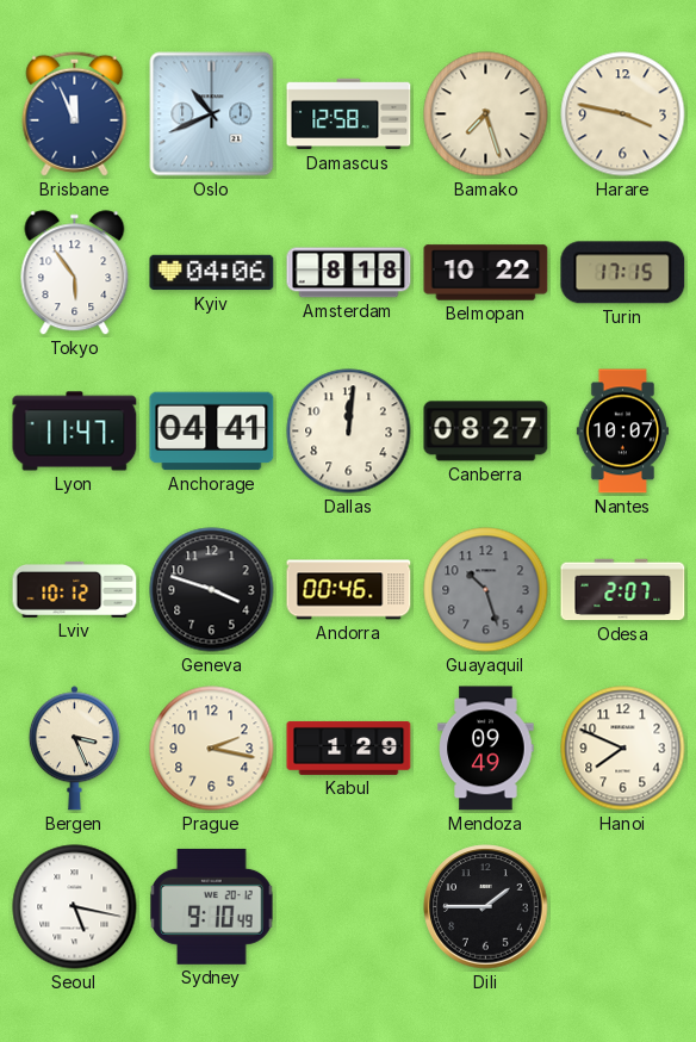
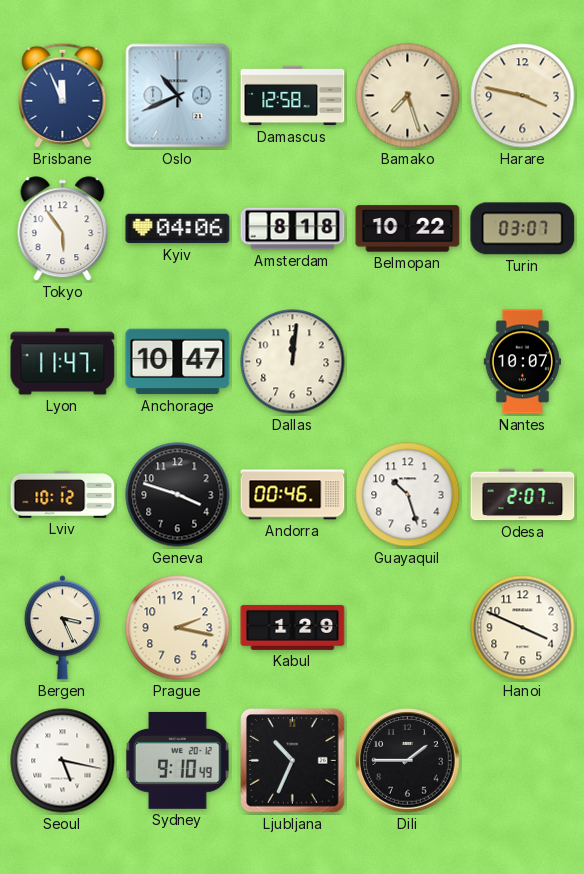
Turin: 17:15 -> 03:07 (523, 229)
Anchorage: 04:41 -> 10:47 (178, 362)
Canberra: 08:27 -> none (486, 432)
Guayaquil dial: grey -> white (408, 495)
Mendoza: 09:49 -> none (486, 749)
Hanoi: 7:49 -> 3:49 (523, 628)
Ljubljana: none -> 10:34 (293, 761)
